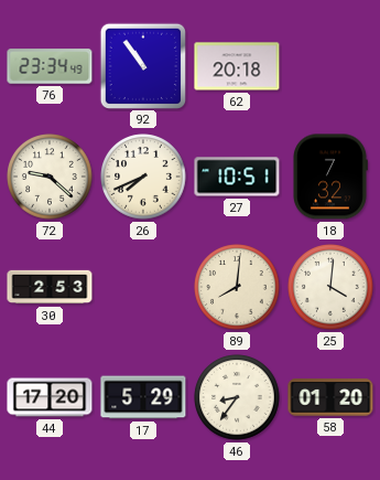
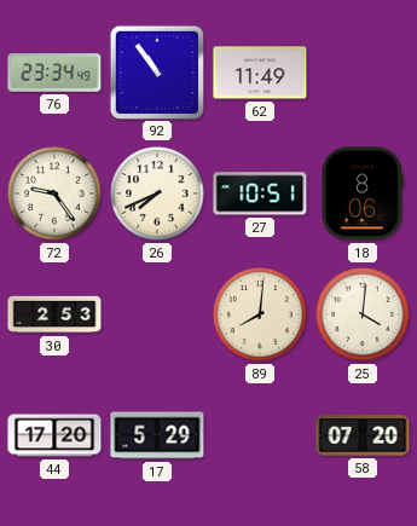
62: 20:18 -> 11:49 (260, 73)
72: 9:22 -> 9:24 (54, 193)
18: 7:32 -> 8:06 (363, 193)
46: 8:36 -> none (237, 397)
58: 01:20 -> 07:20 (363, 435)
